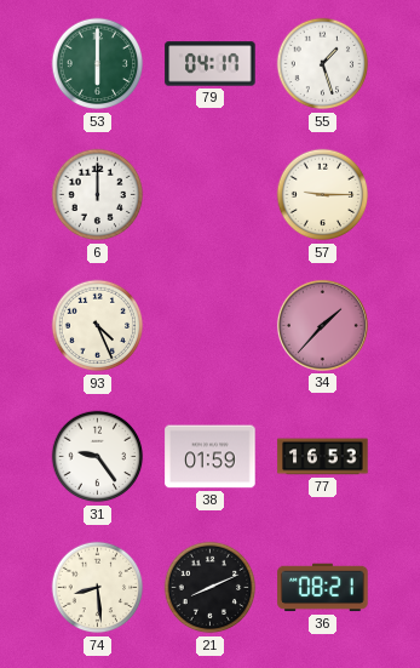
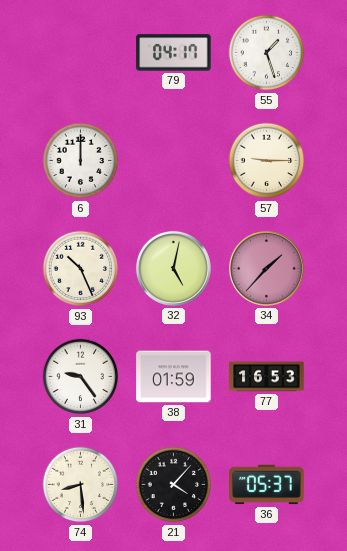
53: 6:00 -> none (98, 64)
93: 4:26 -> 10:26 (81, 269)
32: none -> 5:02 (173, 268)
21: 8:11 -> 4:07 (174, 485)
36: 08:21 -> 05:37 (267, 485)
